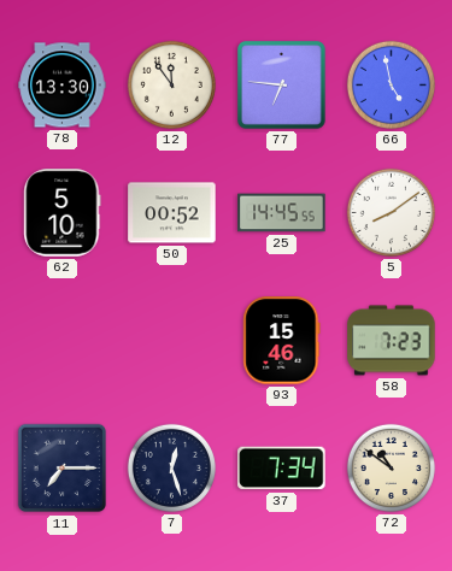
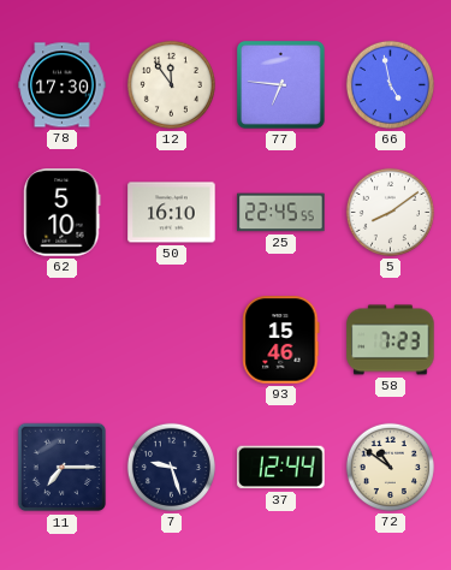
78: 13:30 -> 17:30 (63, 85)
50: 00:52 -> 16:10 (172, 213)
25: 14:45 -> 22:45 (281, 213)
7: 12:27 -> 9:27 (171, 467)
37: 7:34 -> 12:44 (281, 468)
